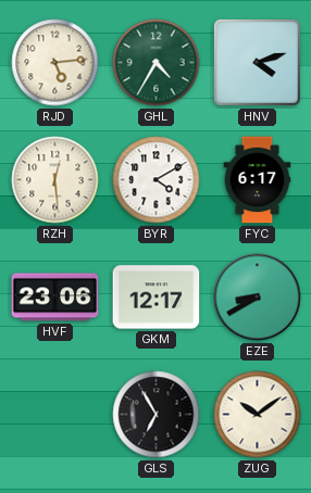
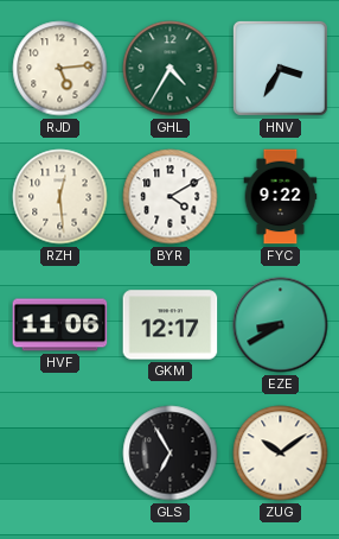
HNV: 4:12 -> 3:35 (280, 68)
FYC: 6:17 -> 9:22 (281, 197)
HVF: 23:06 -> 11:06 (60, 325)
